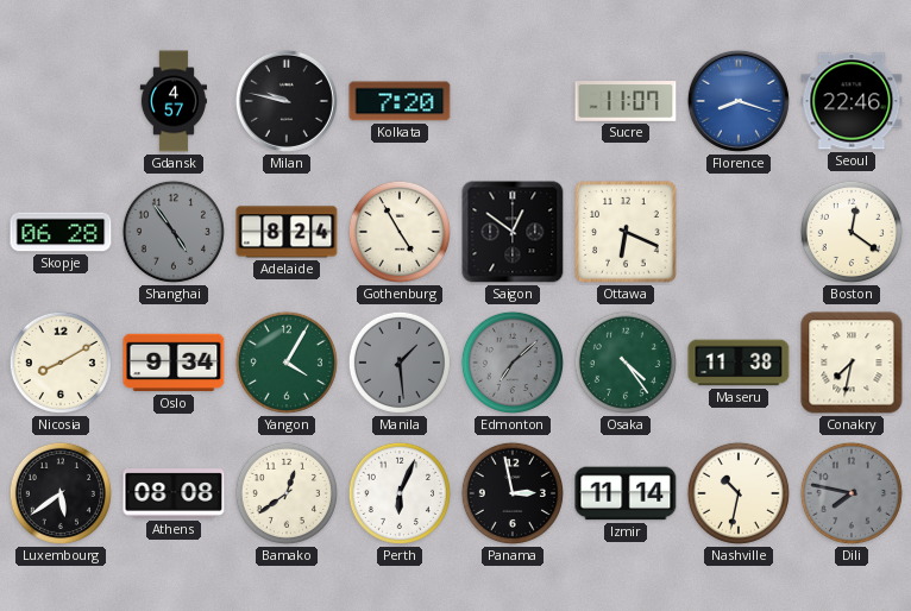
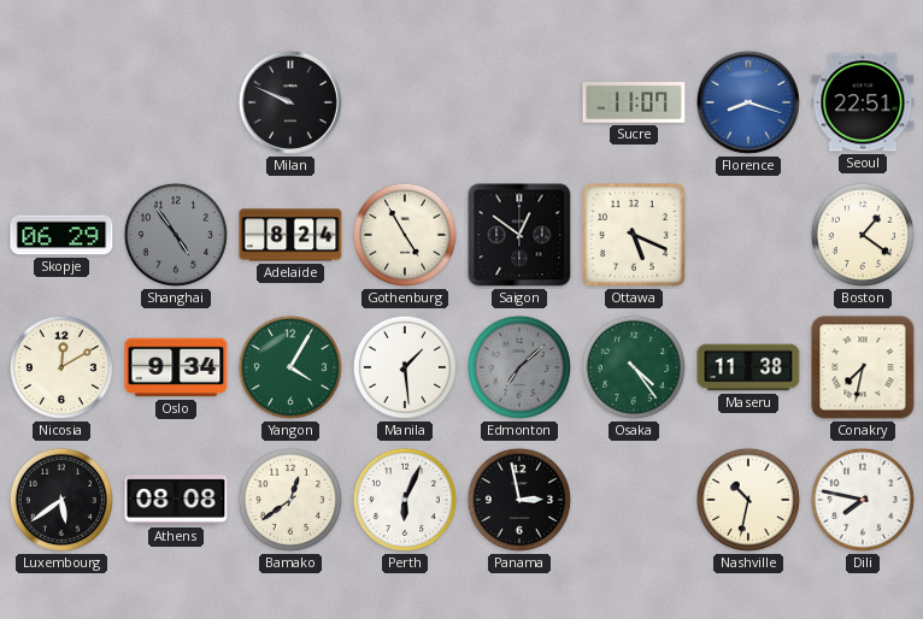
Gdansk: 4:57 -> none (174, 101)
Milan: 9:47 -> 9:49 (290, 102)
Kolkata: 7:20 -> none (400, 101)
Seoul: 22:46 -> 22:51 (863, 102)
Skopje: 06:28 -> 06:29 (61, 235)
Ottawa: 6:19 -> 5:19 (635, 236)
Boston: 12:21 -> 1:21 (863, 235)
Nicosia: 8:10 -> 12:10 (61, 367)
Manila dial: grey -> white (405, 367)
Izmir: 11:14 -> none (626, 493)
Dili dial: grey -> white (863, 500)
